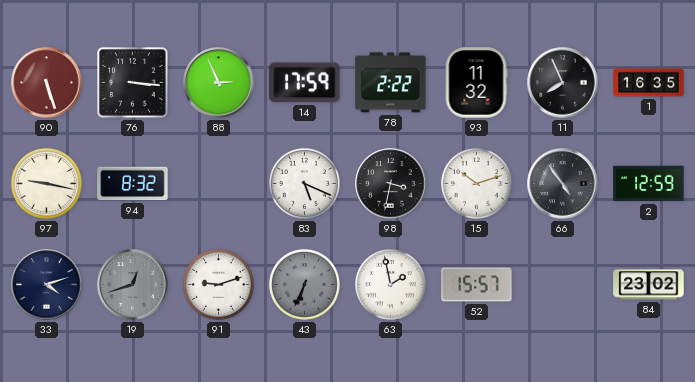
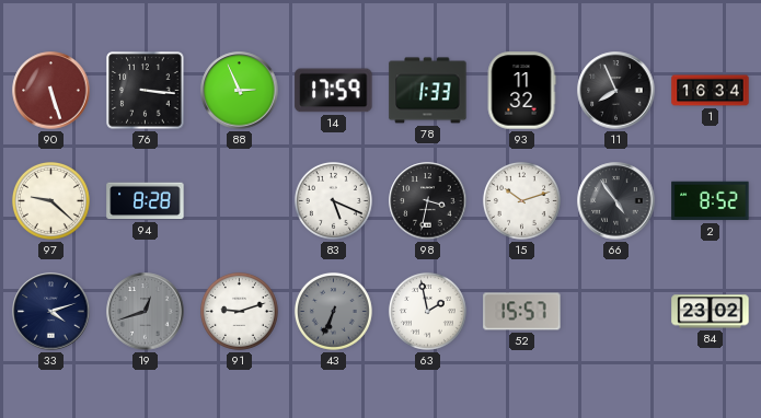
78: 2:22 -> 1:33 (428, 91)
1: 16:35 -> 16:34 (711, 91)
97: 9:17 -> 9:22 (50, 200)
94: 8:32 -> 8:28 (146, 201)
2: 12:59 -> 8:52 (711, 201)
